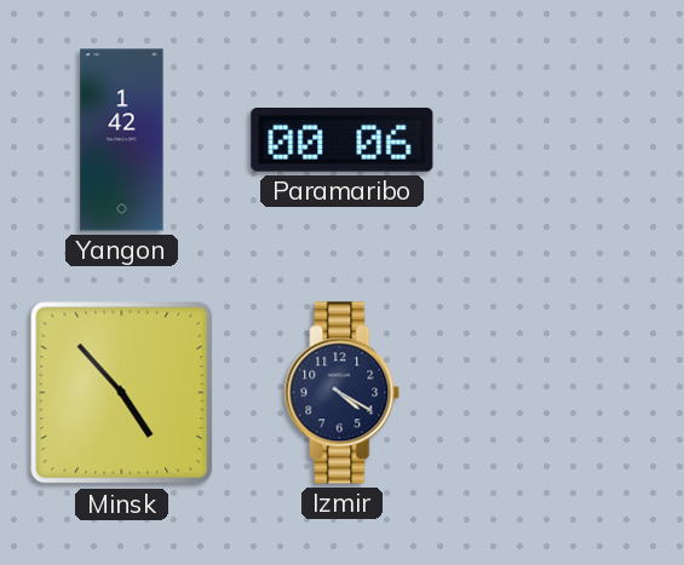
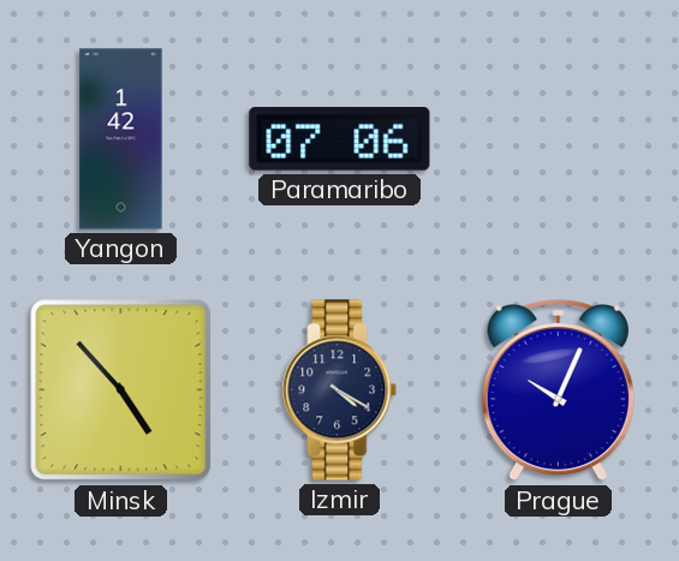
Paramaribo: 00:06 -> 07:06 (340, 139)
Prague: none -> 10:04 (558, 392)
